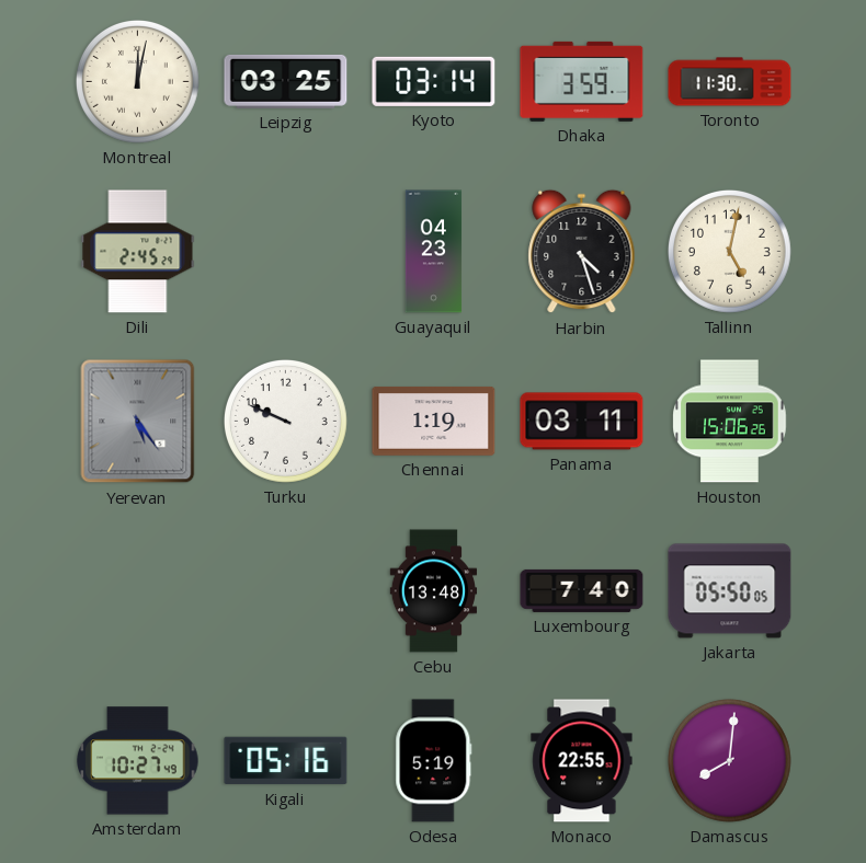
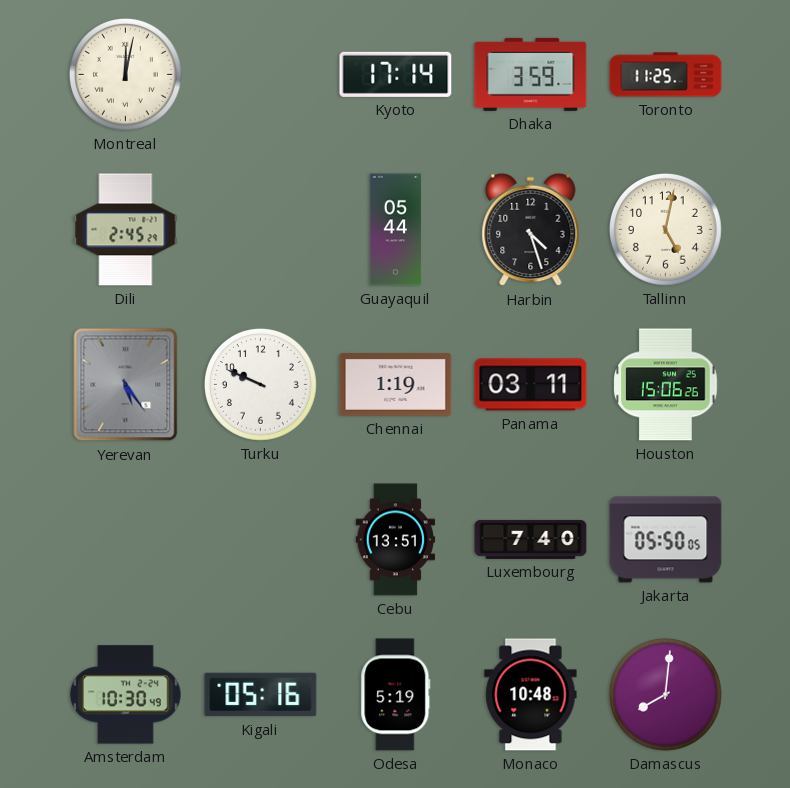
Leipzig: 03:25 -> none (286, 81)
Kyoto: 03:14 -> 17:14 (396, 74)
Toronto: 11:30 -> 11:25 (666, 75)
Guayaquil: 04:23 -> 05:44 (396, 230)
Cebu: 13:48 -> 13:51 (396, 540)
Amsterdam: 10:27 -> 10:30 (126, 695)
Monaco: 22:55 -> 10:48 (531, 695)
